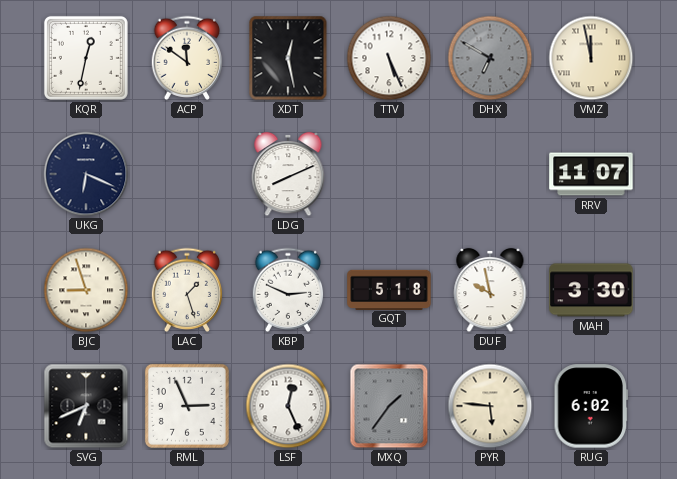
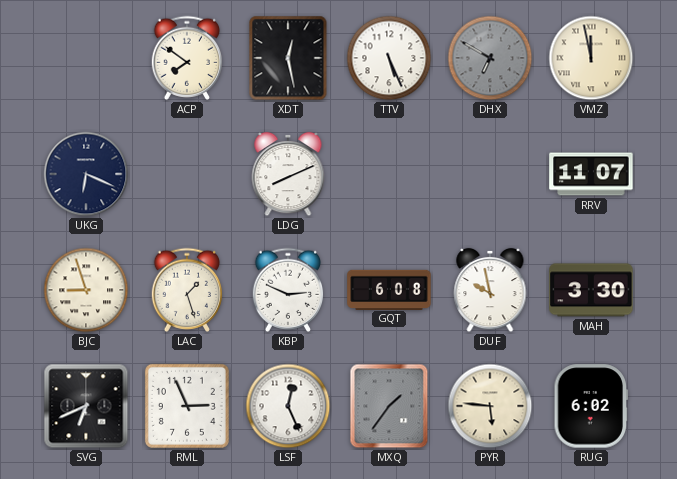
KQR: 12:32 -> none (86, 58)
ACP: 11:51 -> 7:51 (187, 58)
GQT: 5:18 -> 6:08 (389, 289)
